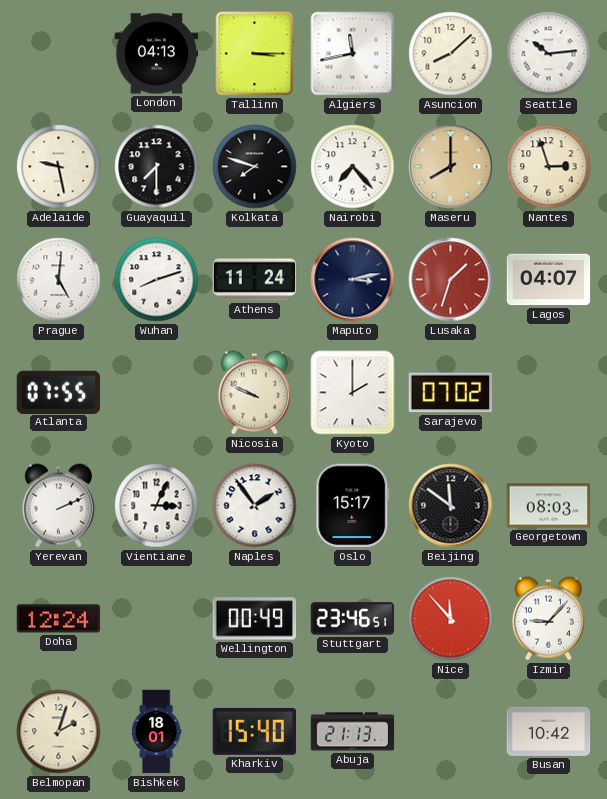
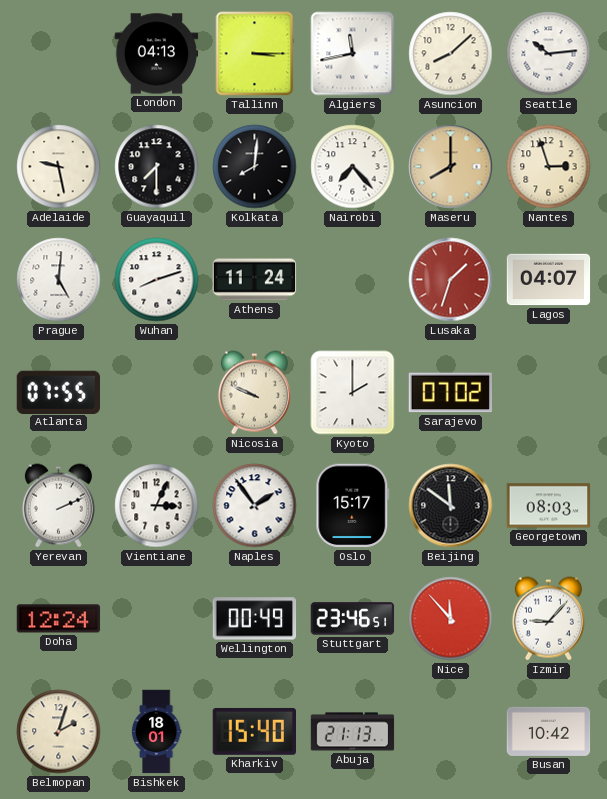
Kolkata: 7:48 -> 8:01 (255, 167)
Maputo: 3:13 -> none (353, 280)
